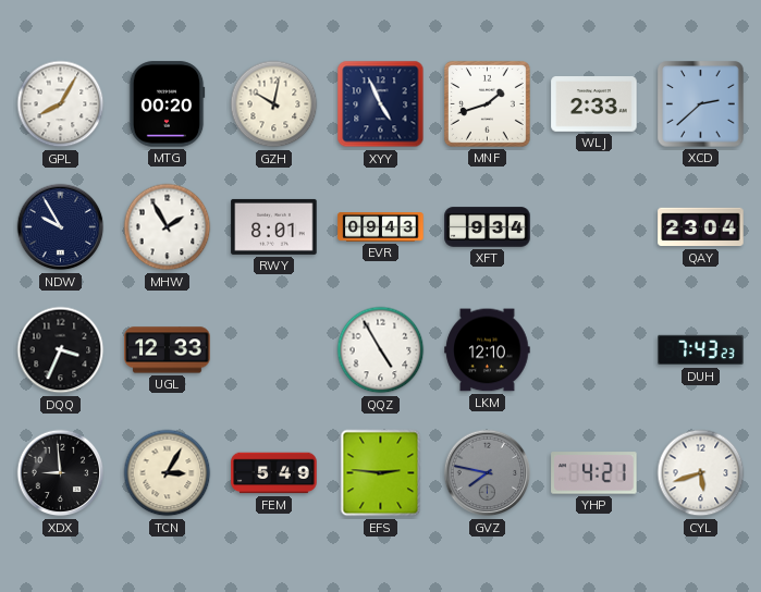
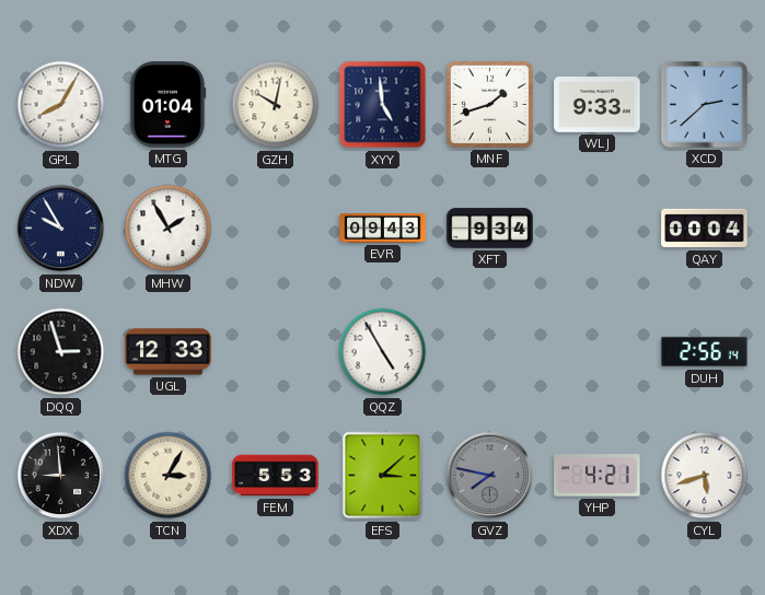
MTG: 00:20 -> 01:04 (167, 105)
XYY: 4:56 -> 4:59 (383, 105)
WLJ: 2:33 -> 9:33 (598, 105)
RWY: 8:01 -> none (274, 226)
QAY: 23:04 -> 00:04 (705, 229)
DQQ: 3:34 -> 2:57 (61, 352)
LKM: 12:10 -> none (488, 350)
DUH: 7:43 -> 2:56 (705, 352)
FEM: 5:49 -> 5:53 (276, 476)
EFS: 2:46 -> 3:08 (383, 476)
